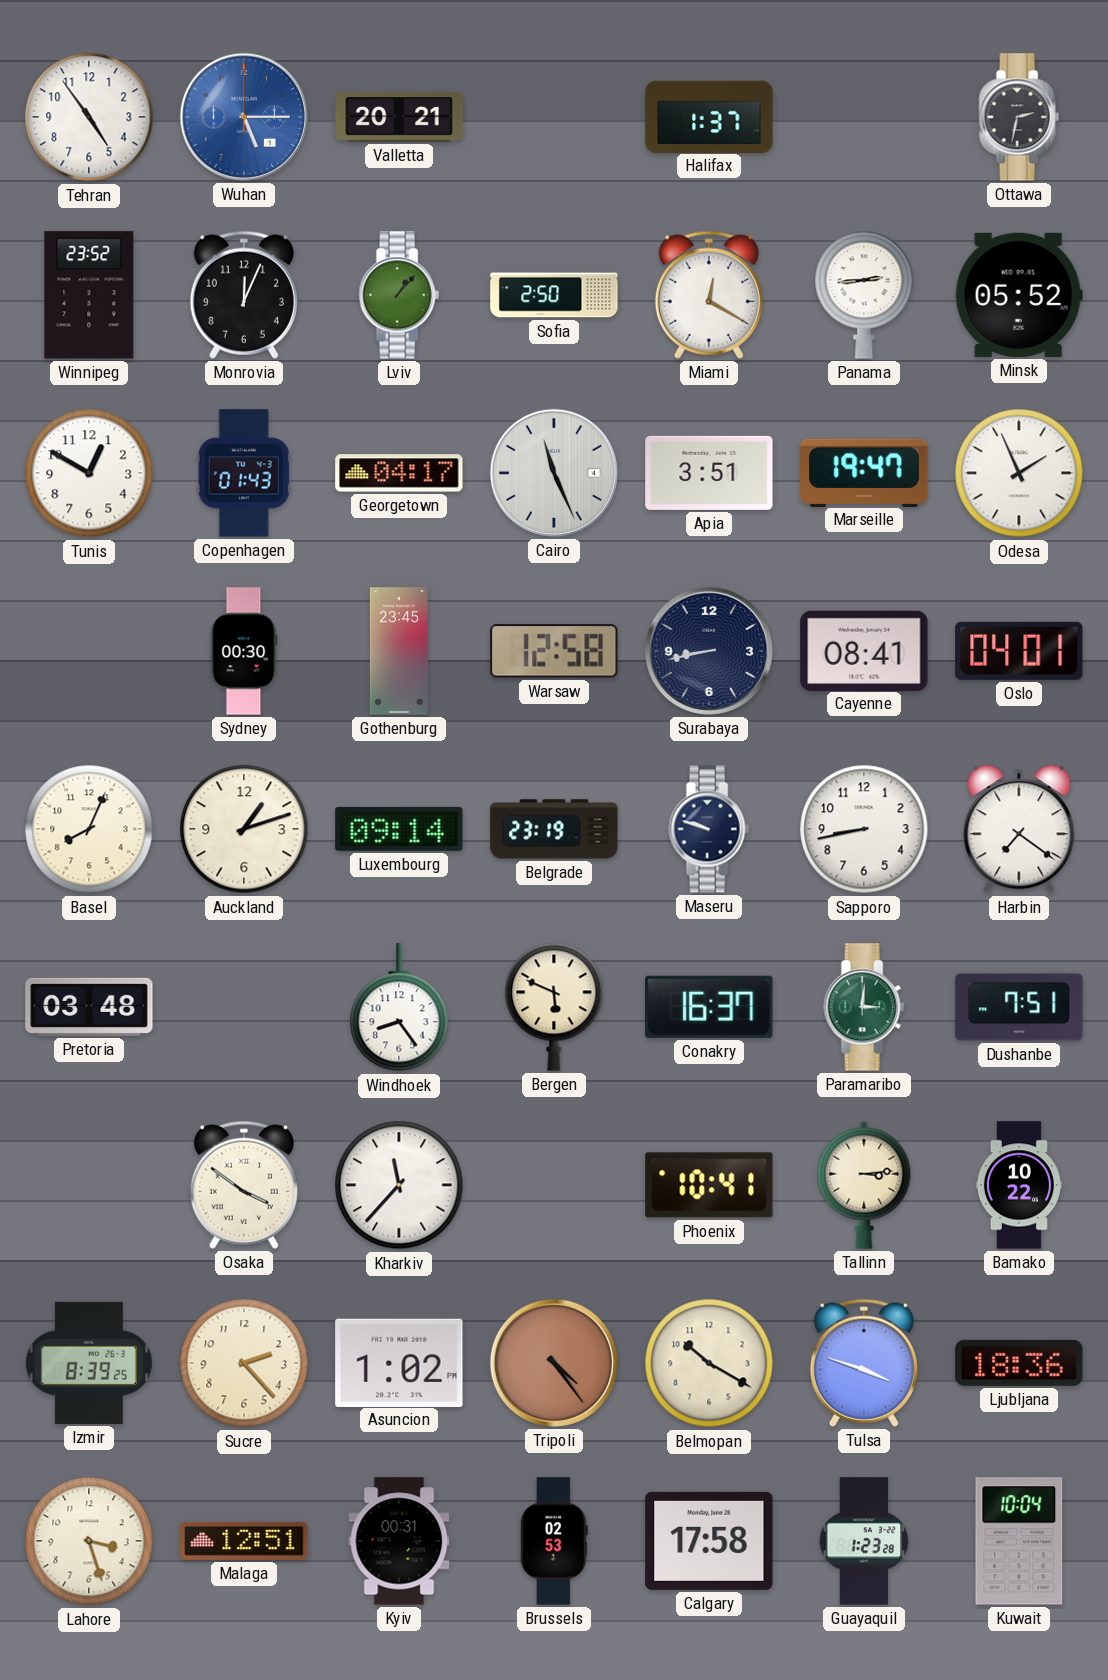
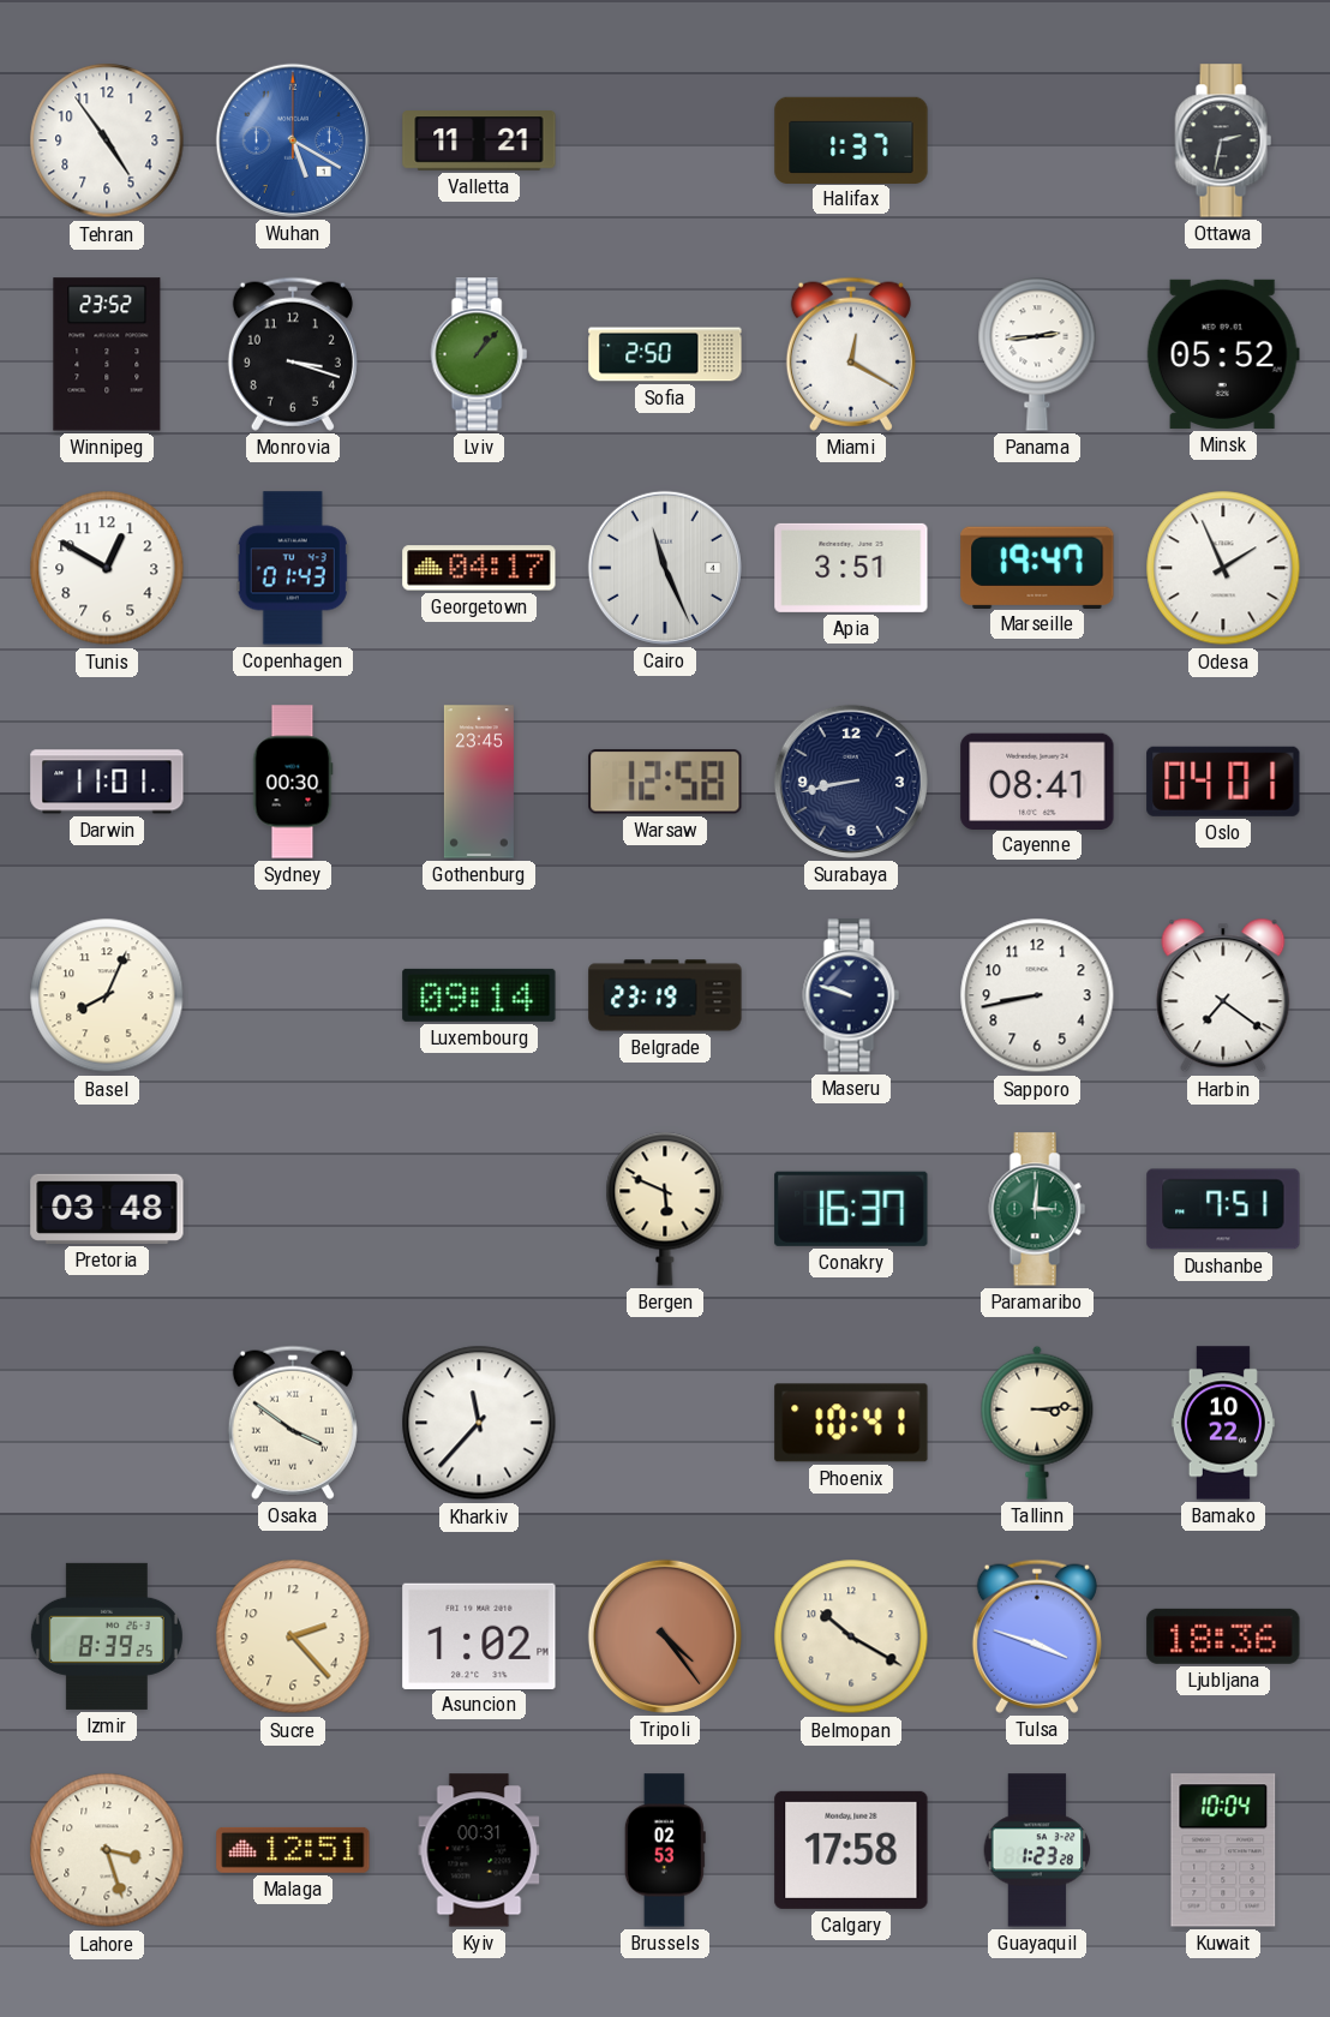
Wuhan: 5:15 -> 5:20 (293, 140)
Valletta: 20:21 -> 11:21 (479, 140)
Monrovia: 12:04 -> 3:18 (293, 354)
Darwin: none -> 11:01 (107, 782)
Auckland: 1:12 -> none (244, 829)
Windhoek: 8:24 -> none (399, 1008)
